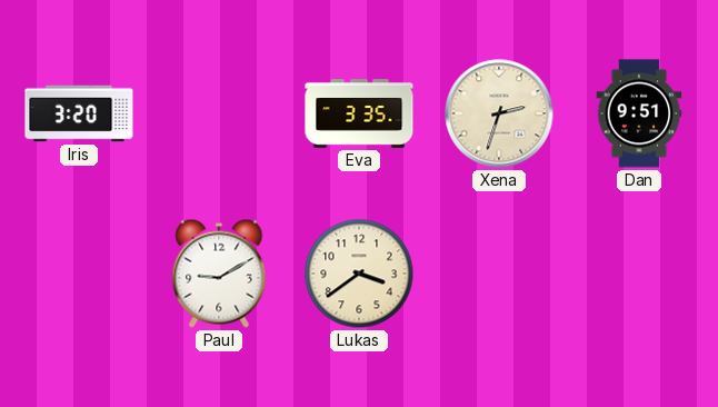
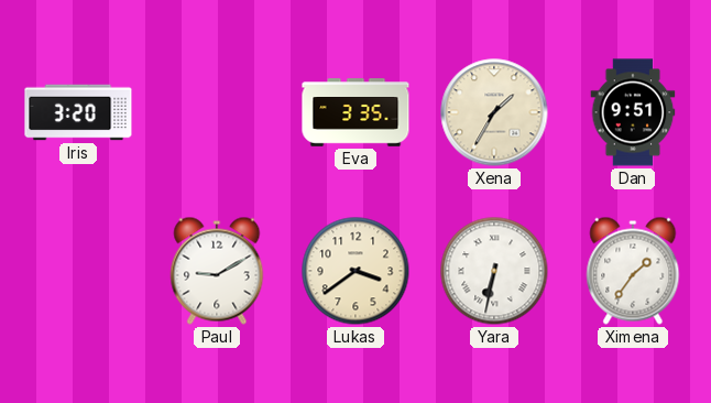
Xena: 2:33 -> 1:35 (494, 112)
Yara: none -> 6:32 (494, 271)
Ximena: none -> 1:36 (633, 271)
